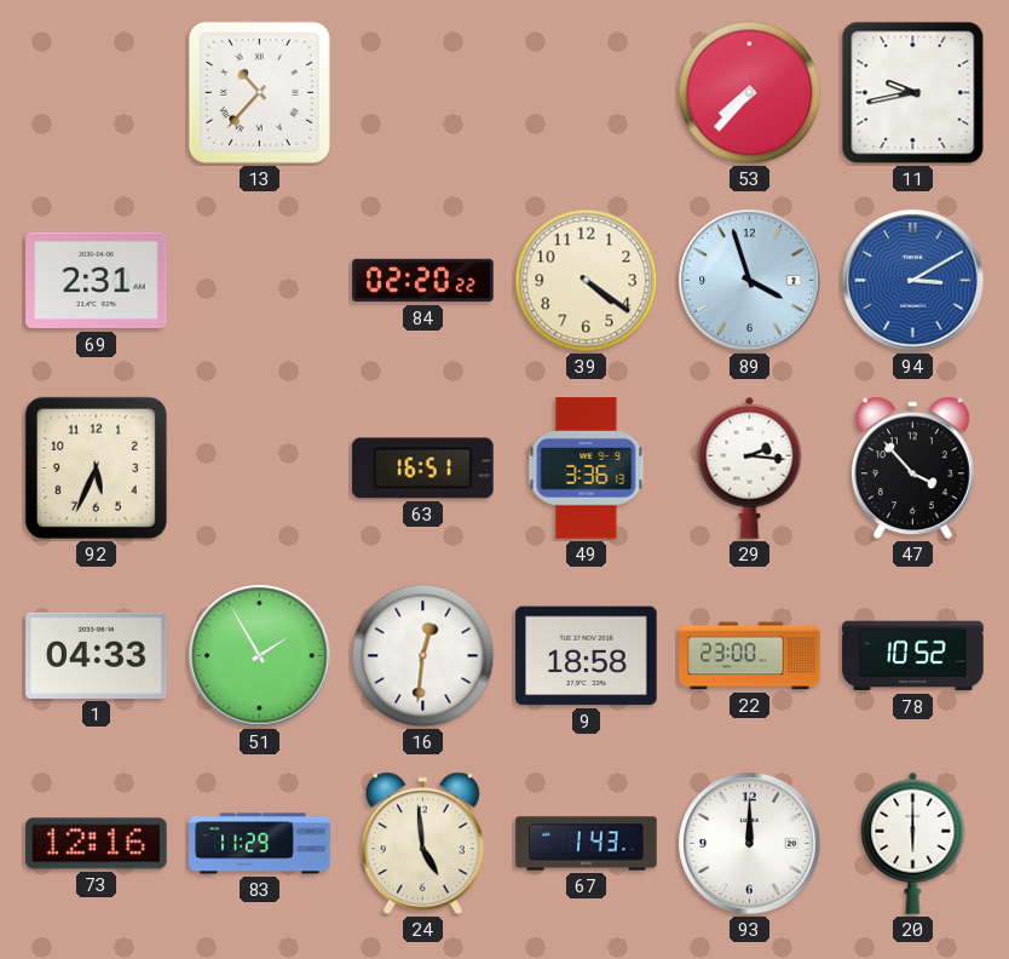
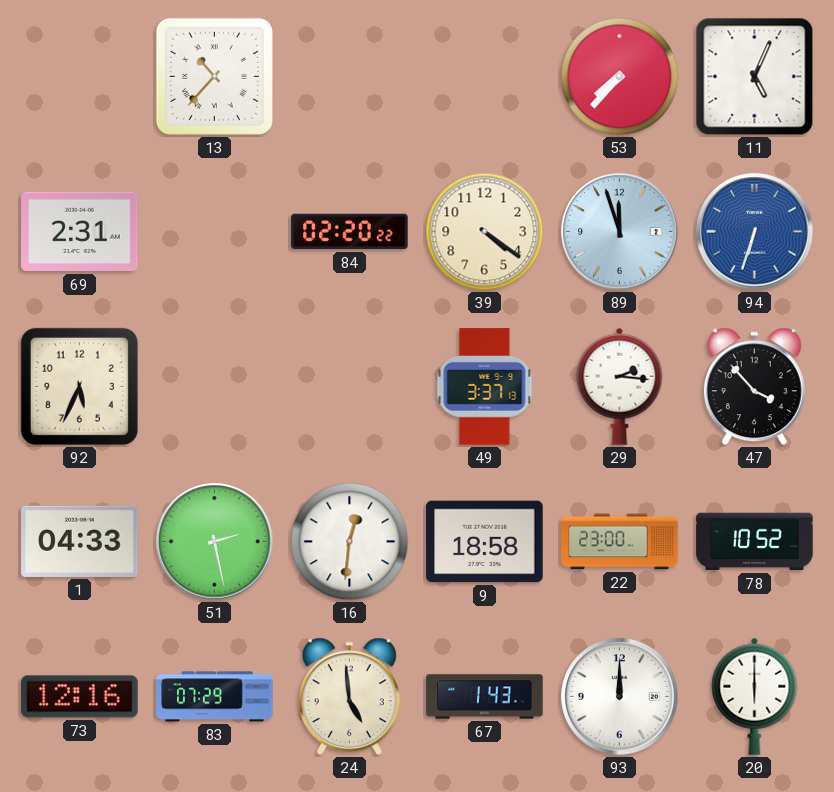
11: 9:43 -> 5:04 (755, 77)
89: 3:57 -> 11:57 (620, 232)
94: 3:10 -> 6:33 (755, 232)
63: 16:51 -> none (423, 469)
49: 3:36 -> 3:37 (485, 387)
51: 1:55 -> 2:28 (215, 542)
83: 11:29 -> 07:29 (215, 697)
